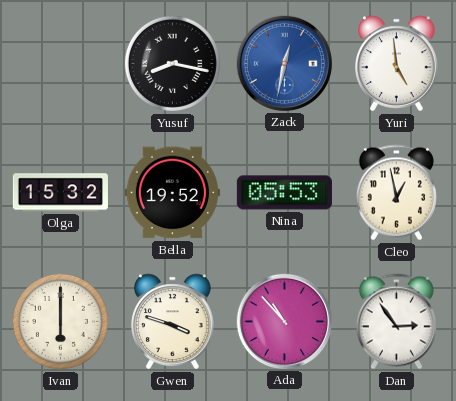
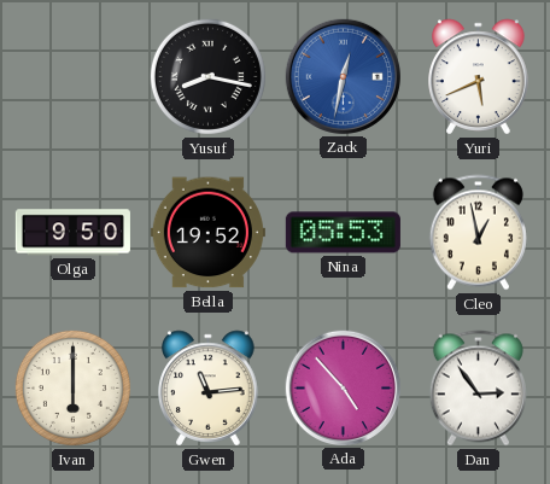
Yuri: 4:59 -> 5:41 (479, 77)
Olga: 15:32 -> 9:50 (72, 233)
Gwen: 3:48 -> 11:14 (209, 389)
Ada: 10:53 -> 4:53 (343, 387)
